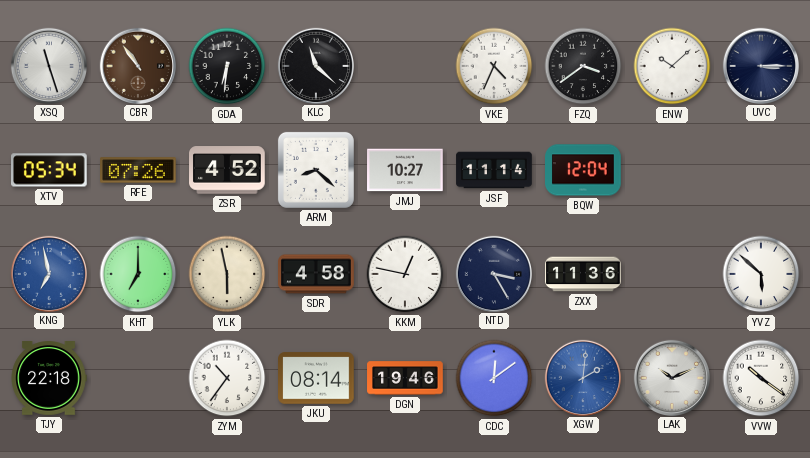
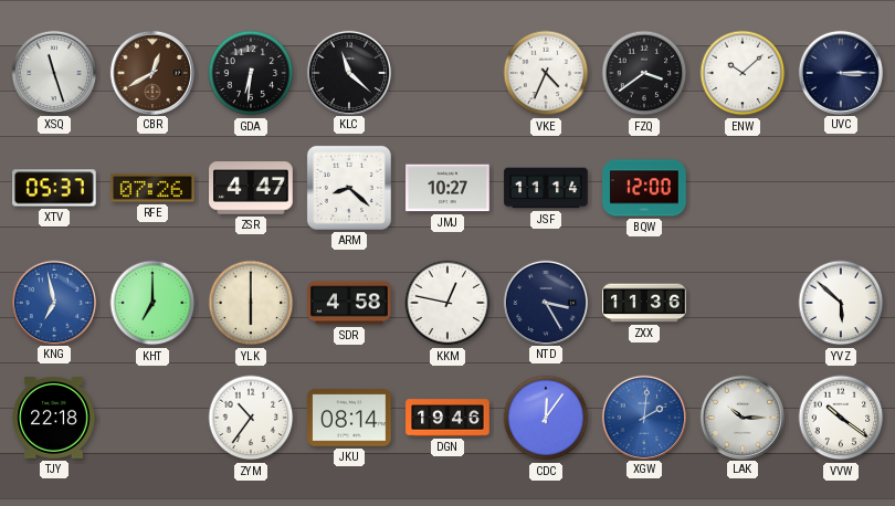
CBR: 10:54 -> 12:40 (151, 72)
XTV: 05:34 -> 05:37 (55, 188)
ZSR: 4:52 -> 4:47 (251, 188)
BQW: 12:04 -> 12:00 (644, 188)
YLK: 5:58 -> 6:00 (251, 303)
CDC: 12:09 -> 12:06 (546, 418)
LAK: 10:11 -> 10:15 (741, 417)
